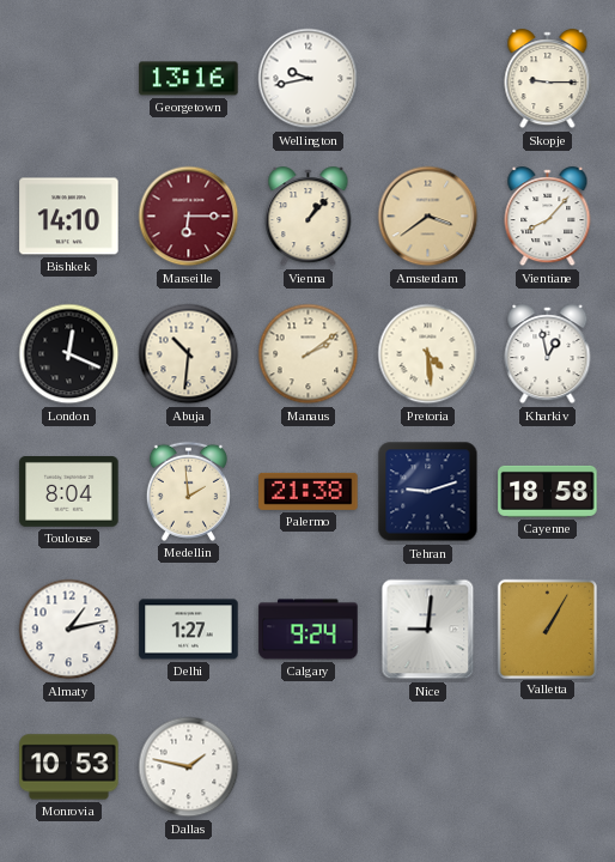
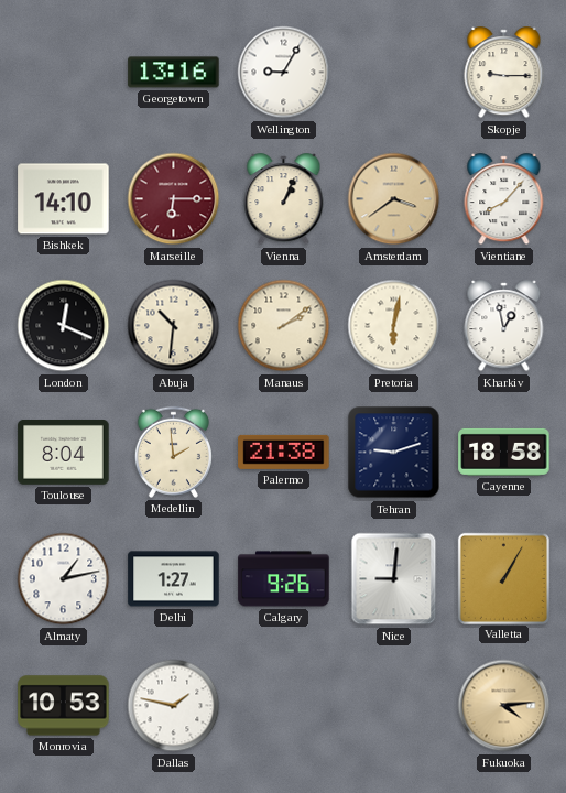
Wellington: 9:43 -> 9:05 (284, 73)
Vienna: 1:07 -> 1:04 (284, 199)
Pretoria: 4:29 -> 6:02 (394, 326)
Calgary: 9:24 -> 9:26 (284, 579)
Fukuoka: none -> 4:14 (504, 706)
